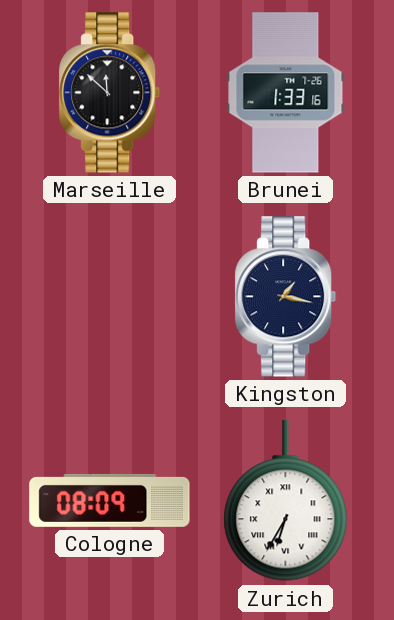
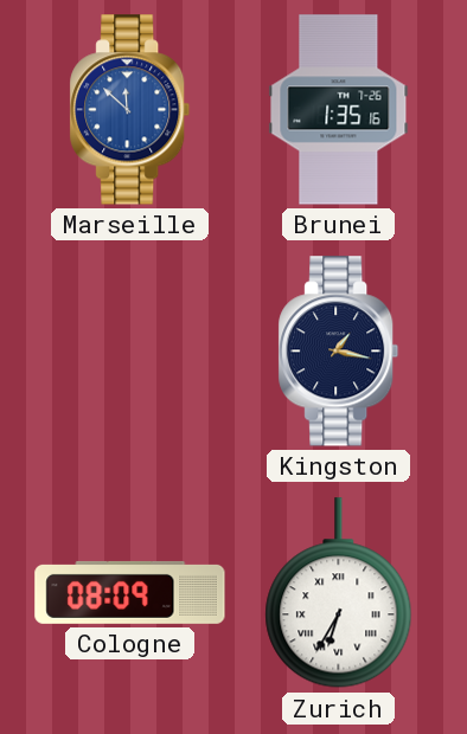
Marseille dial: black -> blue (130, 110)
Brunei: 1:33 -> 1:35 (339, 110)
